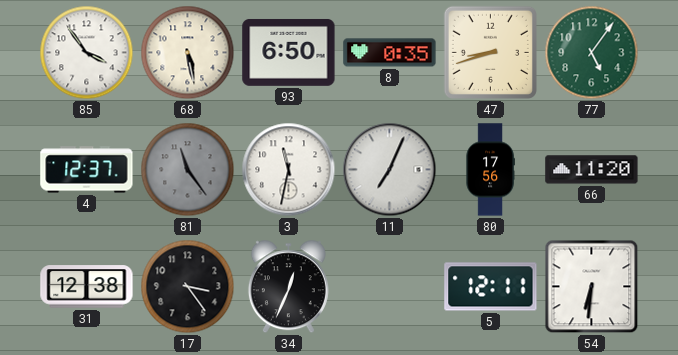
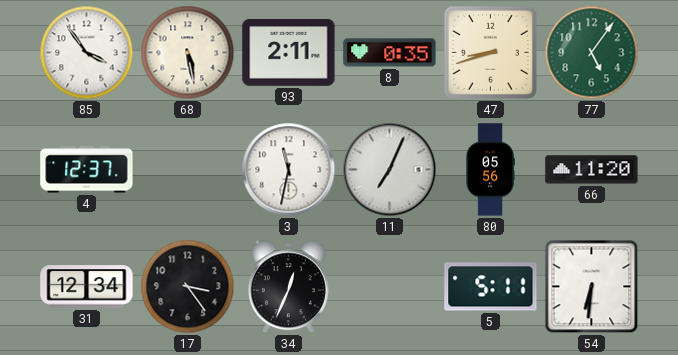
93: 6:50 -> 2:11 (289, 53)
81: 11:24 -> none (188, 170)
80: 17:56 -> 05:56 (490, 170)
31: 12:38 -> 12:34 (87, 287)
5: 12:11 -> 5:11 (491, 287)
